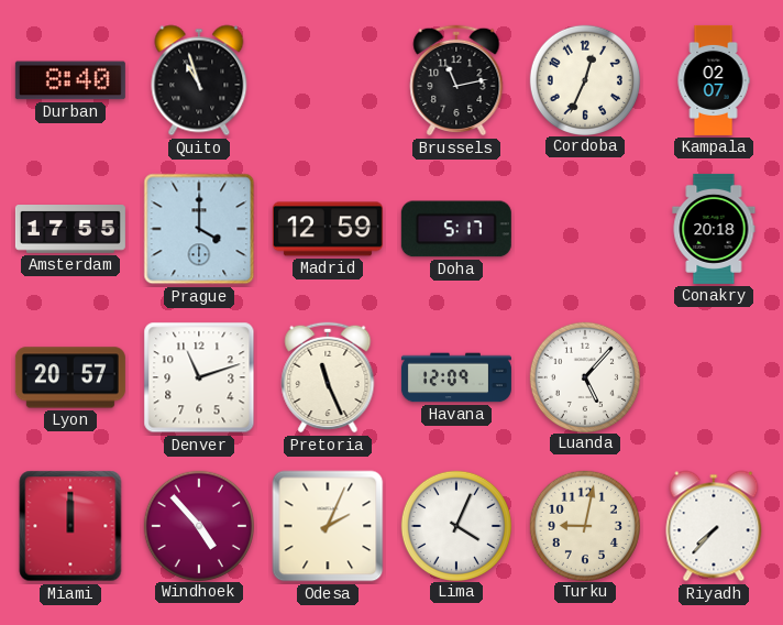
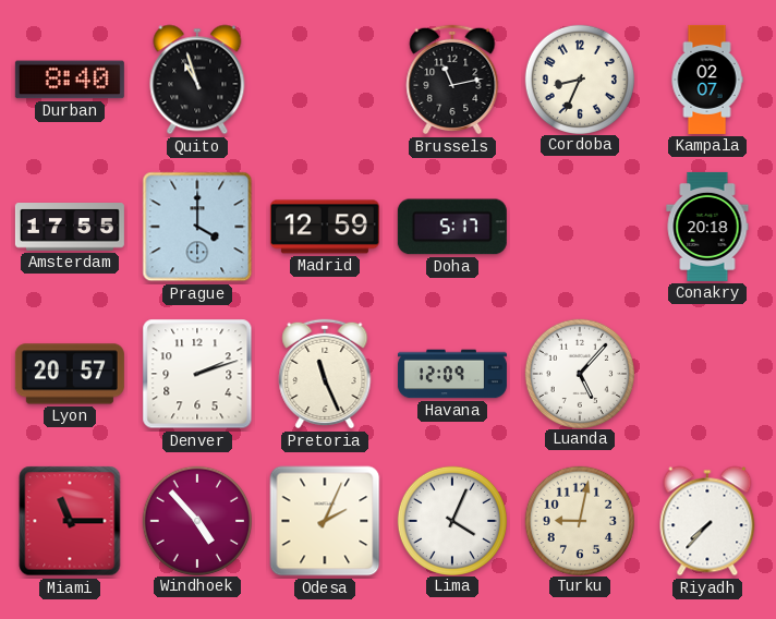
Cordoba: 12:34 -> 8:34 (579, 78)
Denver: 11:12 -> 2:12 (197, 374)
Miami: 12:00 -> 11:15 (70, 521)
